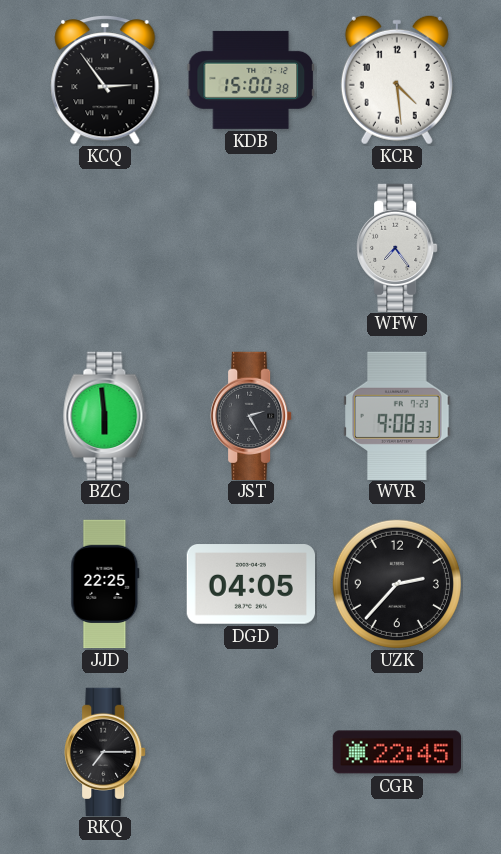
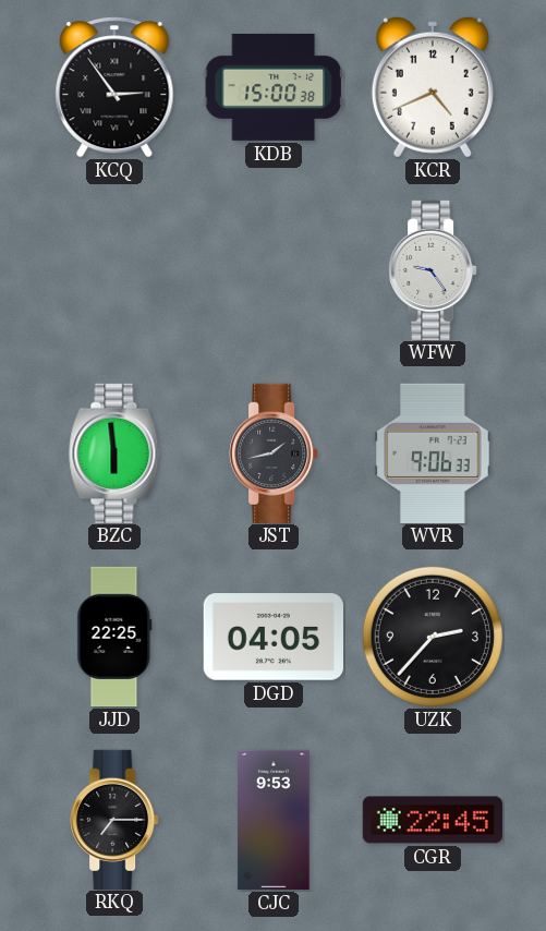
KCR: 4:29 -> 4:41 (433, 87)
WFW: 7:24 -> 9:24 (433, 269)
JST: 2:25 -> 1:43 (274, 452)
WVR: 9:08 -> 9:06 (433, 452)
CJC: none -> 9:53 (274, 820)
